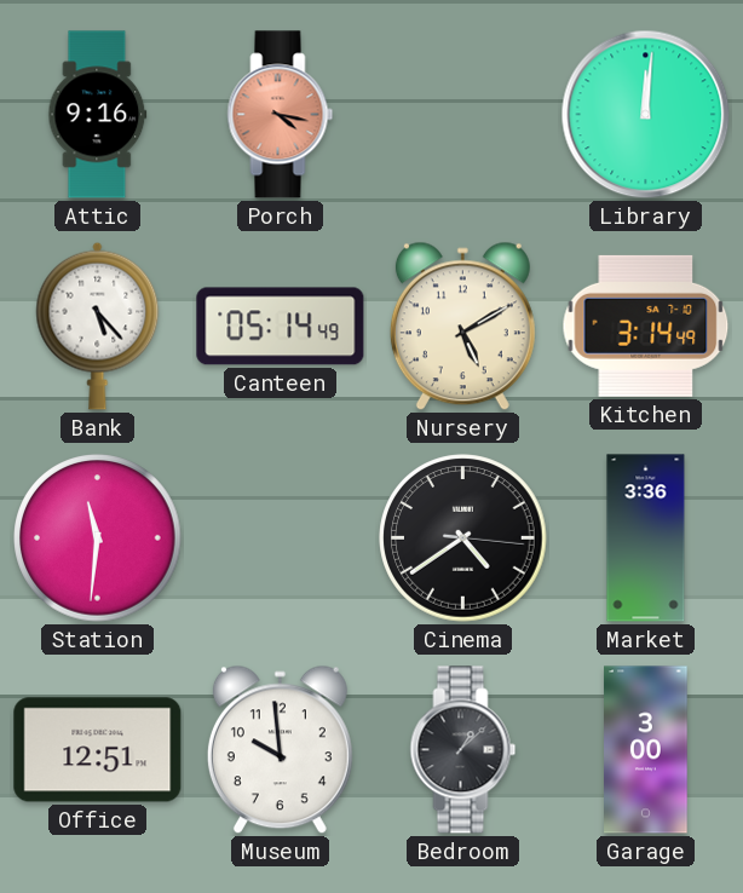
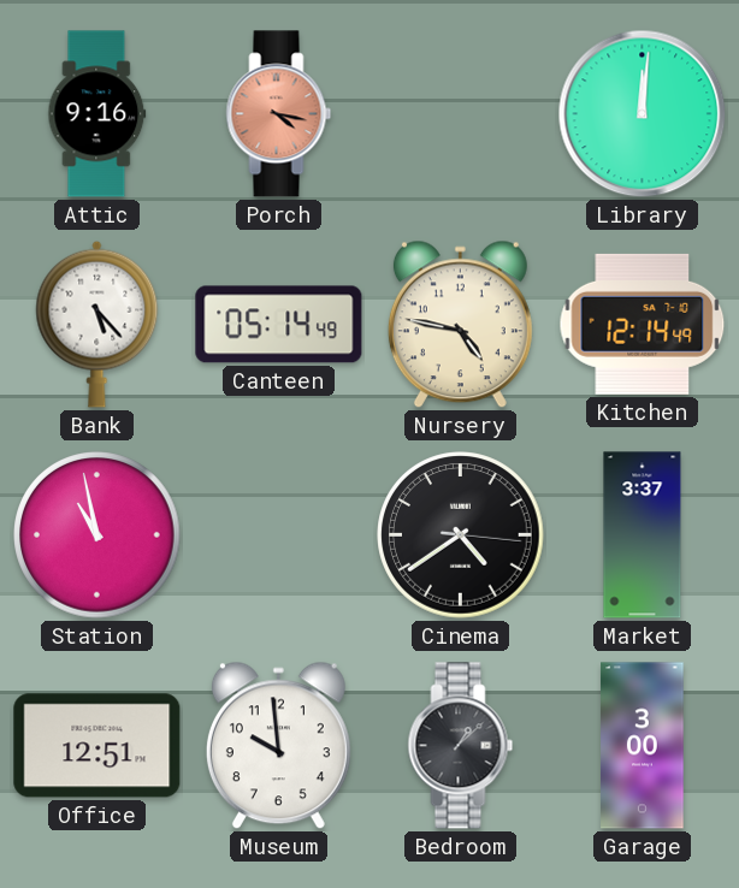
Nursery: 5:10 -> 4:47 (460, 325)
Kitchen: 3:14 -> 12:14 (643, 324)
Station: 11:31 -> 10:58 (97, 535)
Market: 3:36 -> 3:37 (643, 535)
